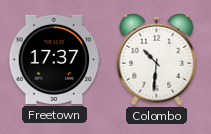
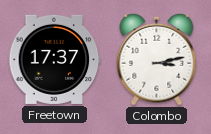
Colombo: 10:31 -> 3:13 (157, 59)
